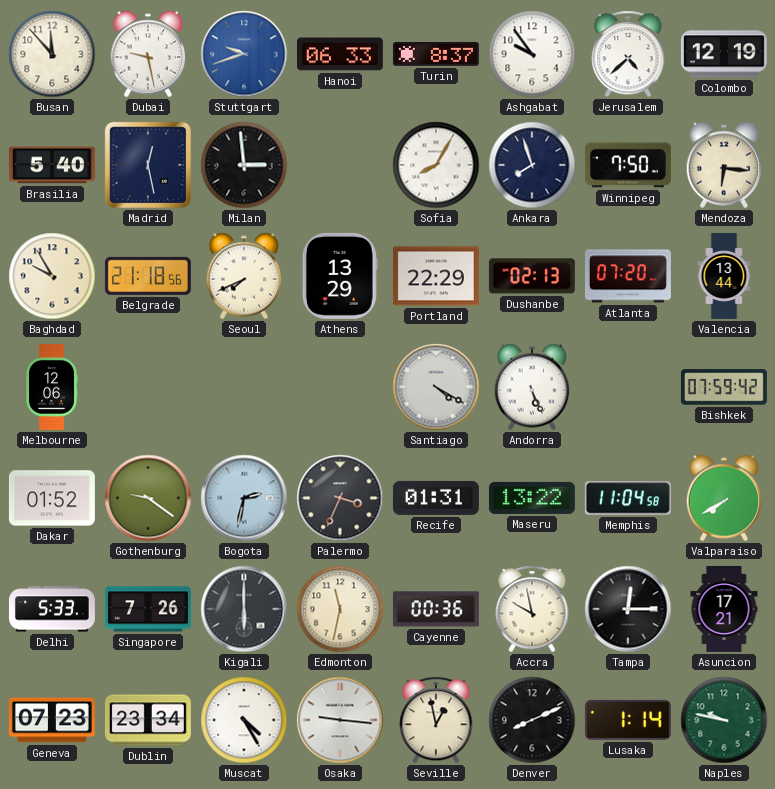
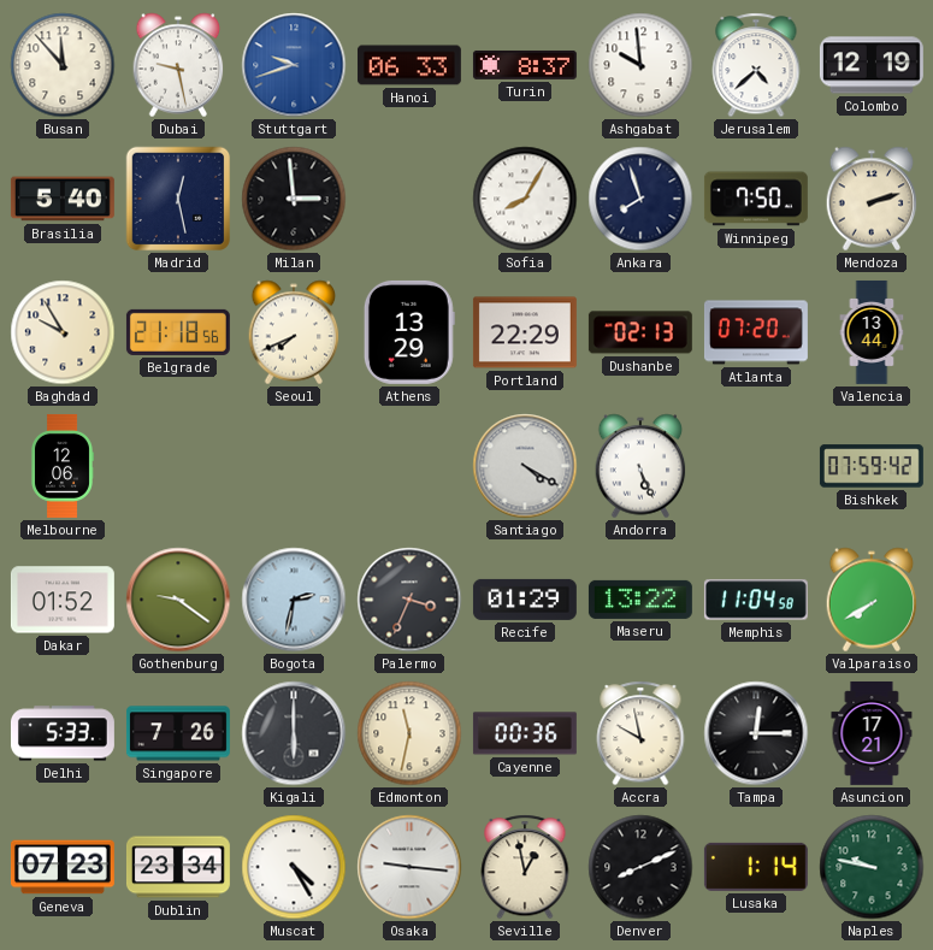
Ashgabat: 9:54 -> 9:59 (640, 65)
Mendoza: 6:16 -> 2:12 (872, 199)
Recife: 01:31 -> 01:29 (525, 600)
